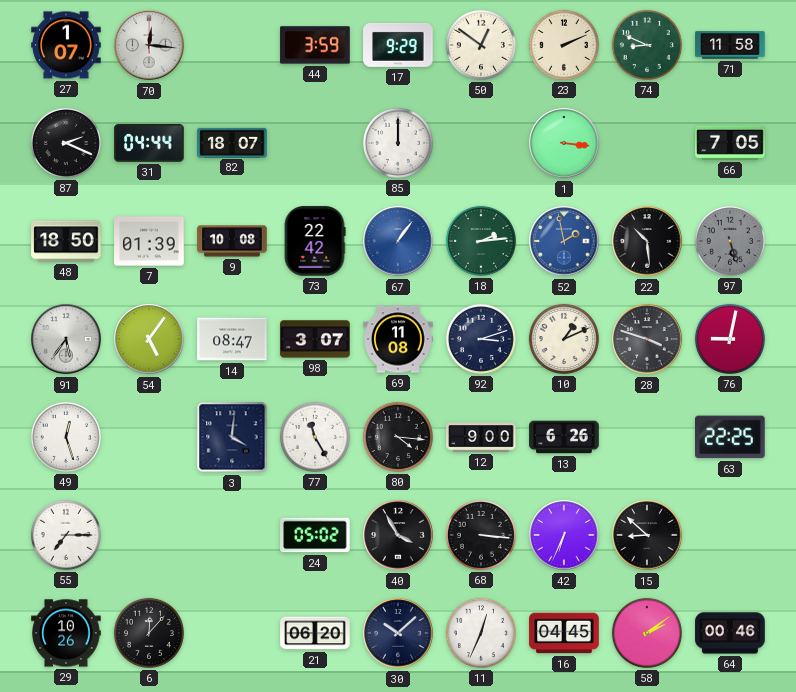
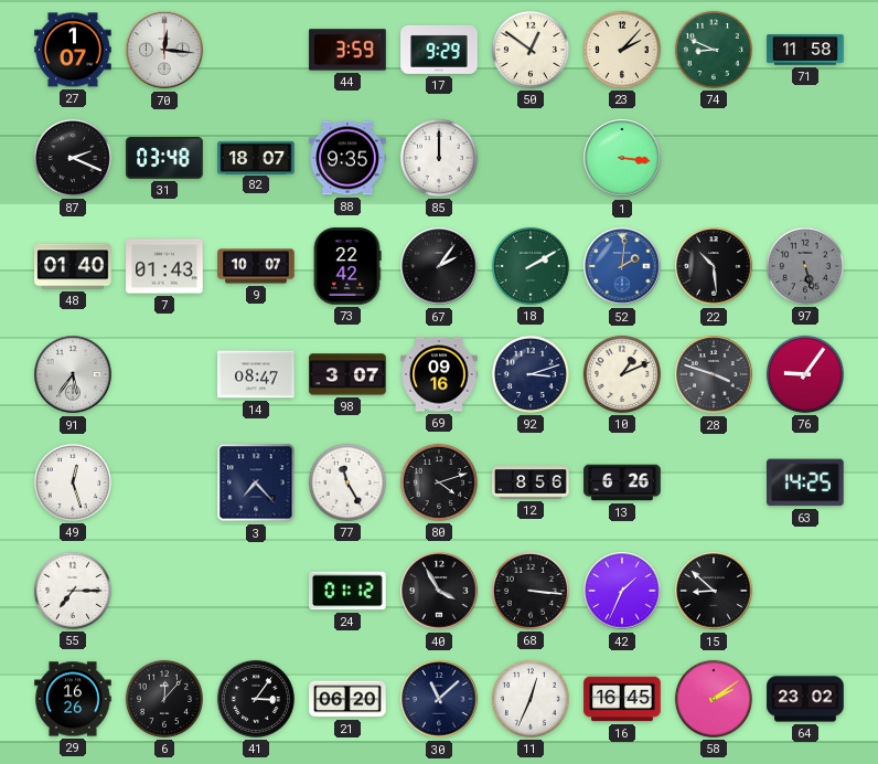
23: 2:11 -> 2:07 (622, 50)
31: 04:44 -> 03:48 (164, 159)
88: none -> 9:35 (347, 158)
66: 7:05 -> none (730, 143)
48: 18:50 -> 01:40 (73, 266)
7: 01:39 -> 01:43 (164, 266)
9: 10:08 -> 10:07 (256, 266)
67: 1:06 -> 2:06 (439, 266)
67 dial: blue -> black (439, 266)
18: 2:14 -> 2:10 (531, 266)
52: 1:58 -> 2:01 (622, 266)
54: 5:06 -> none (149, 339)
69: 11:08 -> 09:16 (439, 374)
76: 9:02 -> 9:06 (805, 374)
3: 4:01 -> 7:23 (256, 482)
80: 4:16 -> 4:12 (439, 482)
12: 9:00 -> 8:56 (531, 482)
63: 22:25 -> 14:25 (806, 482)
24: 05:02 -> 01:12 (347, 591)
42: 6:34 -> 1:34 (622, 591)
29: 10:26 -> 16:26 (73, 699)
41: none -> 3:06 (256, 699)
30: 10:08 -> 11:08 (439, 699)
16: 04:45 -> 16:45 (622, 699)
64: 00:46 -> 23:02 (805, 699)
